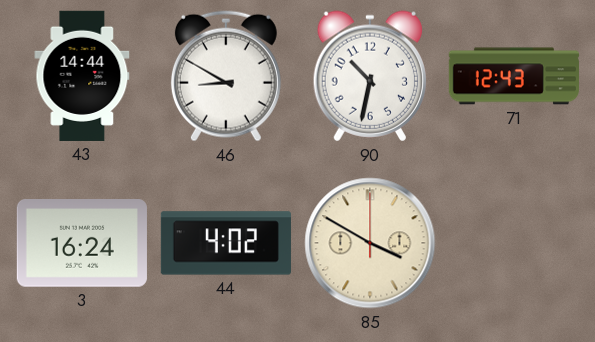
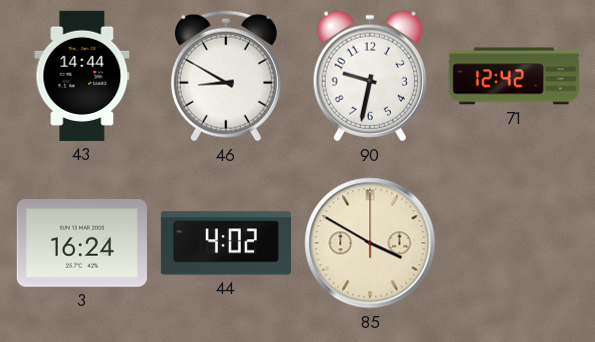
90: 10:32 -> 9:32 (369, 76)
71: 12:43 -> 12:42 (514, 76)
